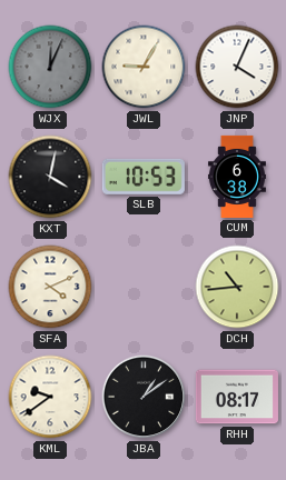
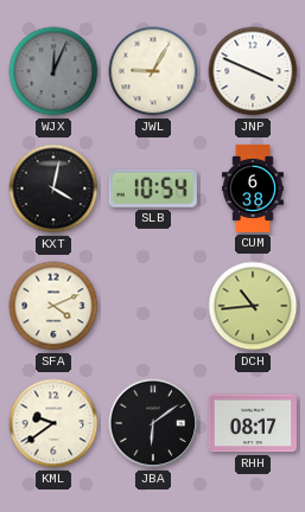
JNP: 4:04 -> 3:49 (253, 71)
SLB: 10:53 -> 10:54 (153, 188)
JBA: 1:09 -> 6:09 (153, 423)
